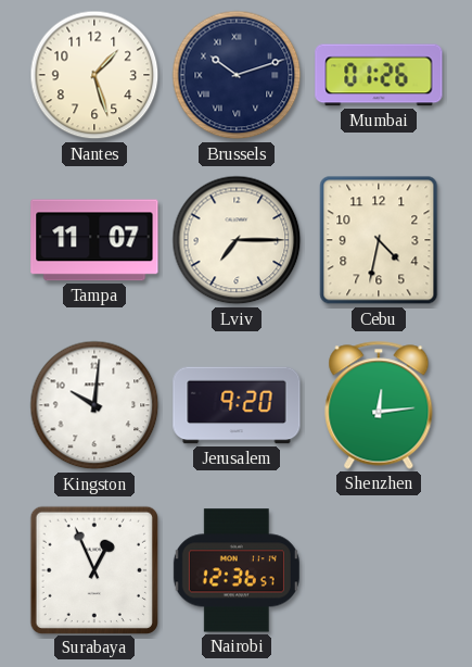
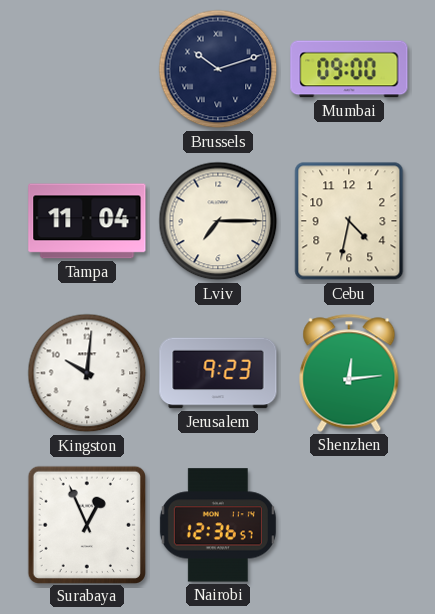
Nantes: 1:27 -> none (94, 75)
Mumbai: 01:26 -> 09:00 (349, 69)
Tampa: 11:07 -> 11:04 (87, 221)
Jerusalem: 9:20 -> 9:23 (218, 373)
